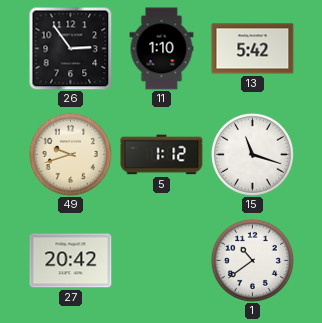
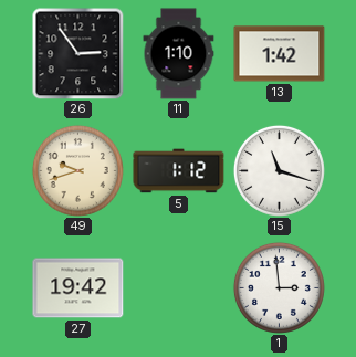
13: 5:42 -> 1:42 (280, 54)
27: 20:42 -> 19:42 (78, 288)
1: 10:39 -> 2:59 (279, 287)
